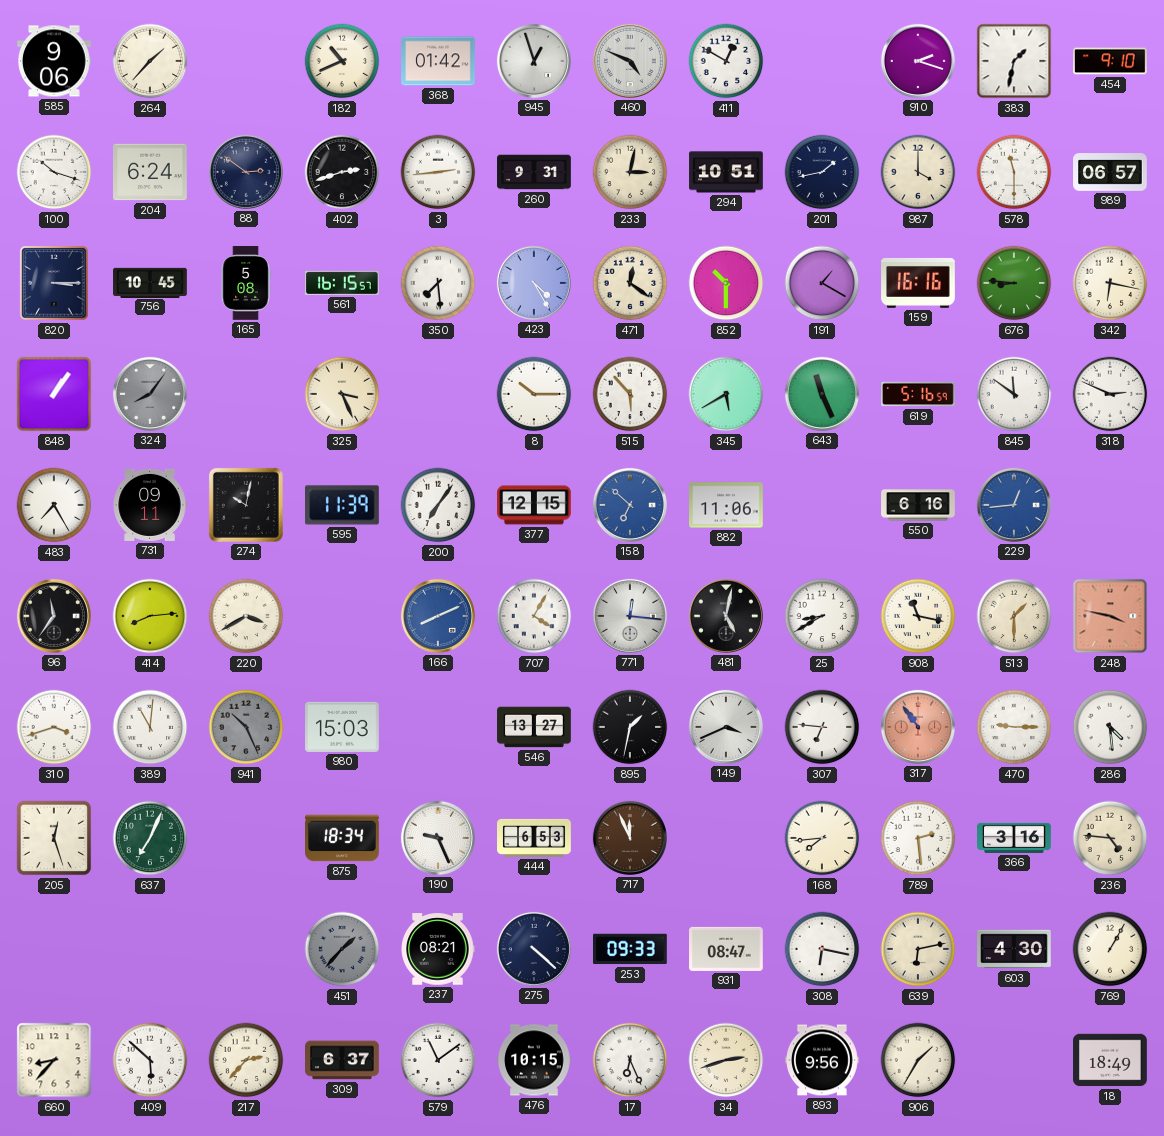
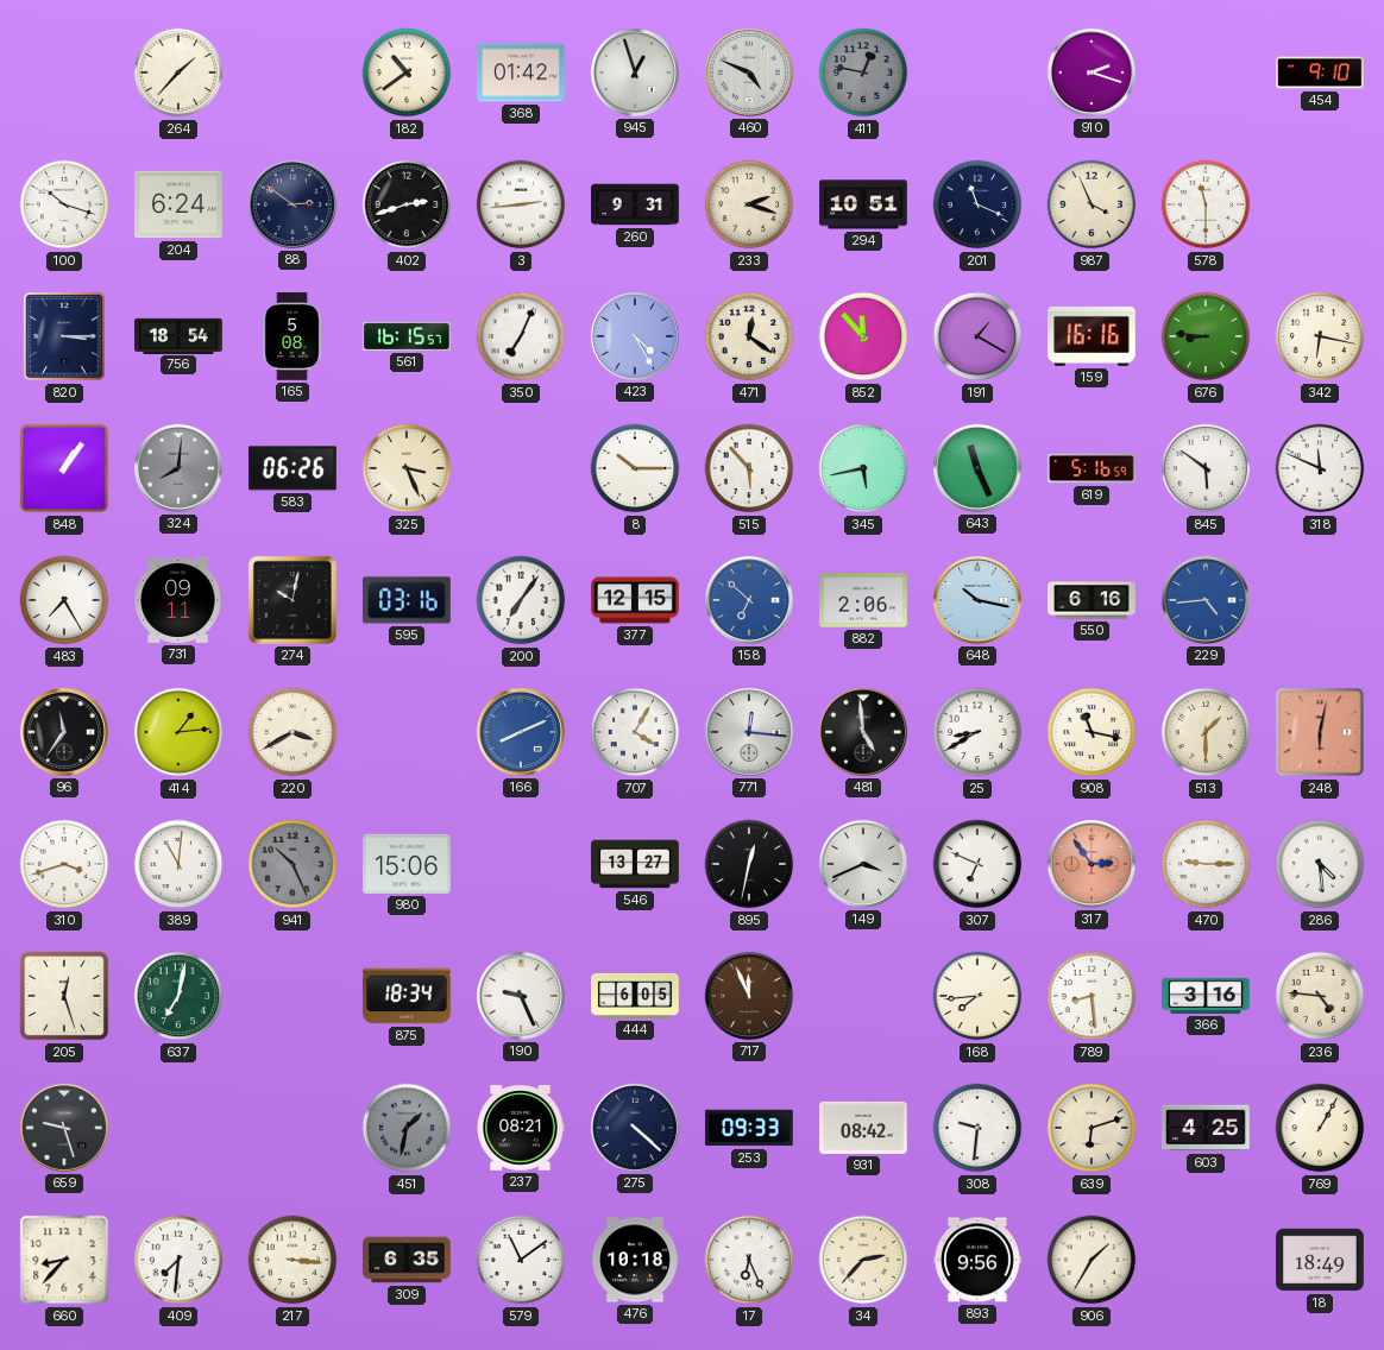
585: 9:06 -> none (54, 61)
182: 10:41 -> 10:39 (407, 72)
411: 12:50 -> 12:47 (863, 72)
411 dial: white -> grey (863, 72)
383: 1:32 -> none (1014, 61)
233: 3:02 -> 2:18 (749, 204)
201: 1:43 -> 11:19 (977, 204)
987: 4:00 -> 3:56 (1092, 204)
989: 06:57 -> none (1110, 172)
756: 10:45 -> 18:54 (178, 335)
350: 7:29 -> 7:04 (521, 336)
852: 10:30 -> 11:53 (863, 336)
324: 8:06 -> 8:01 (178, 468)
583: none -> 06:26 (294, 468)
345: 5:40 -> 5:43 (863, 468)
845: 11:51 -> 5:51 (1206, 468)
318: 2:49 -> 11:49 (1320, 468)
595: 11:39 -> 03:16 (408, 600)
882: 11:06 -> 2:06 (863, 600)
648: none -> 10:17 (977, 600)
229: 12:44 -> 4:44 (1206, 600)
414: 8:14 -> 1:14 (178, 732)
481: 5:02 -> 4:59 (863, 732)
248: 3:47 -> 6:02 (1320, 732)
980: 15:03 -> 15:06 (407, 864)
895: 1:32 -> 12:32 (749, 864)
307: 6:46 -> 6:49 (977, 864)
317: 10:54 -> 2:54 (1092, 864)
637: 7:04 -> 7:02 (178, 996)
444: 6:53 -> 6:05 (635, 996)
789: 2:29 -> 8:29 (1092, 996)
659: none -> 9:27 (64, 1128)
451: 1:37 -> 1:32 (407, 1128)
931: 08:47 -> 08:42 (863, 1128)
308: 6:17 -> 9:31 (977, 1128)
639: 6:13 -> 6:12 (1092, 1128)
603: 4:30 -> 4:25 (1206, 1128)
409: 5:52 -> 7:31 (178, 1260)
217: 2:37 -> 3:16 (292, 1260)
309: 6:37 -> 6:35 (407, 1260)
476: 10:15 -> 10:18 (635, 1260)
34: 2:42 -> 2:37 (863, 1260)
